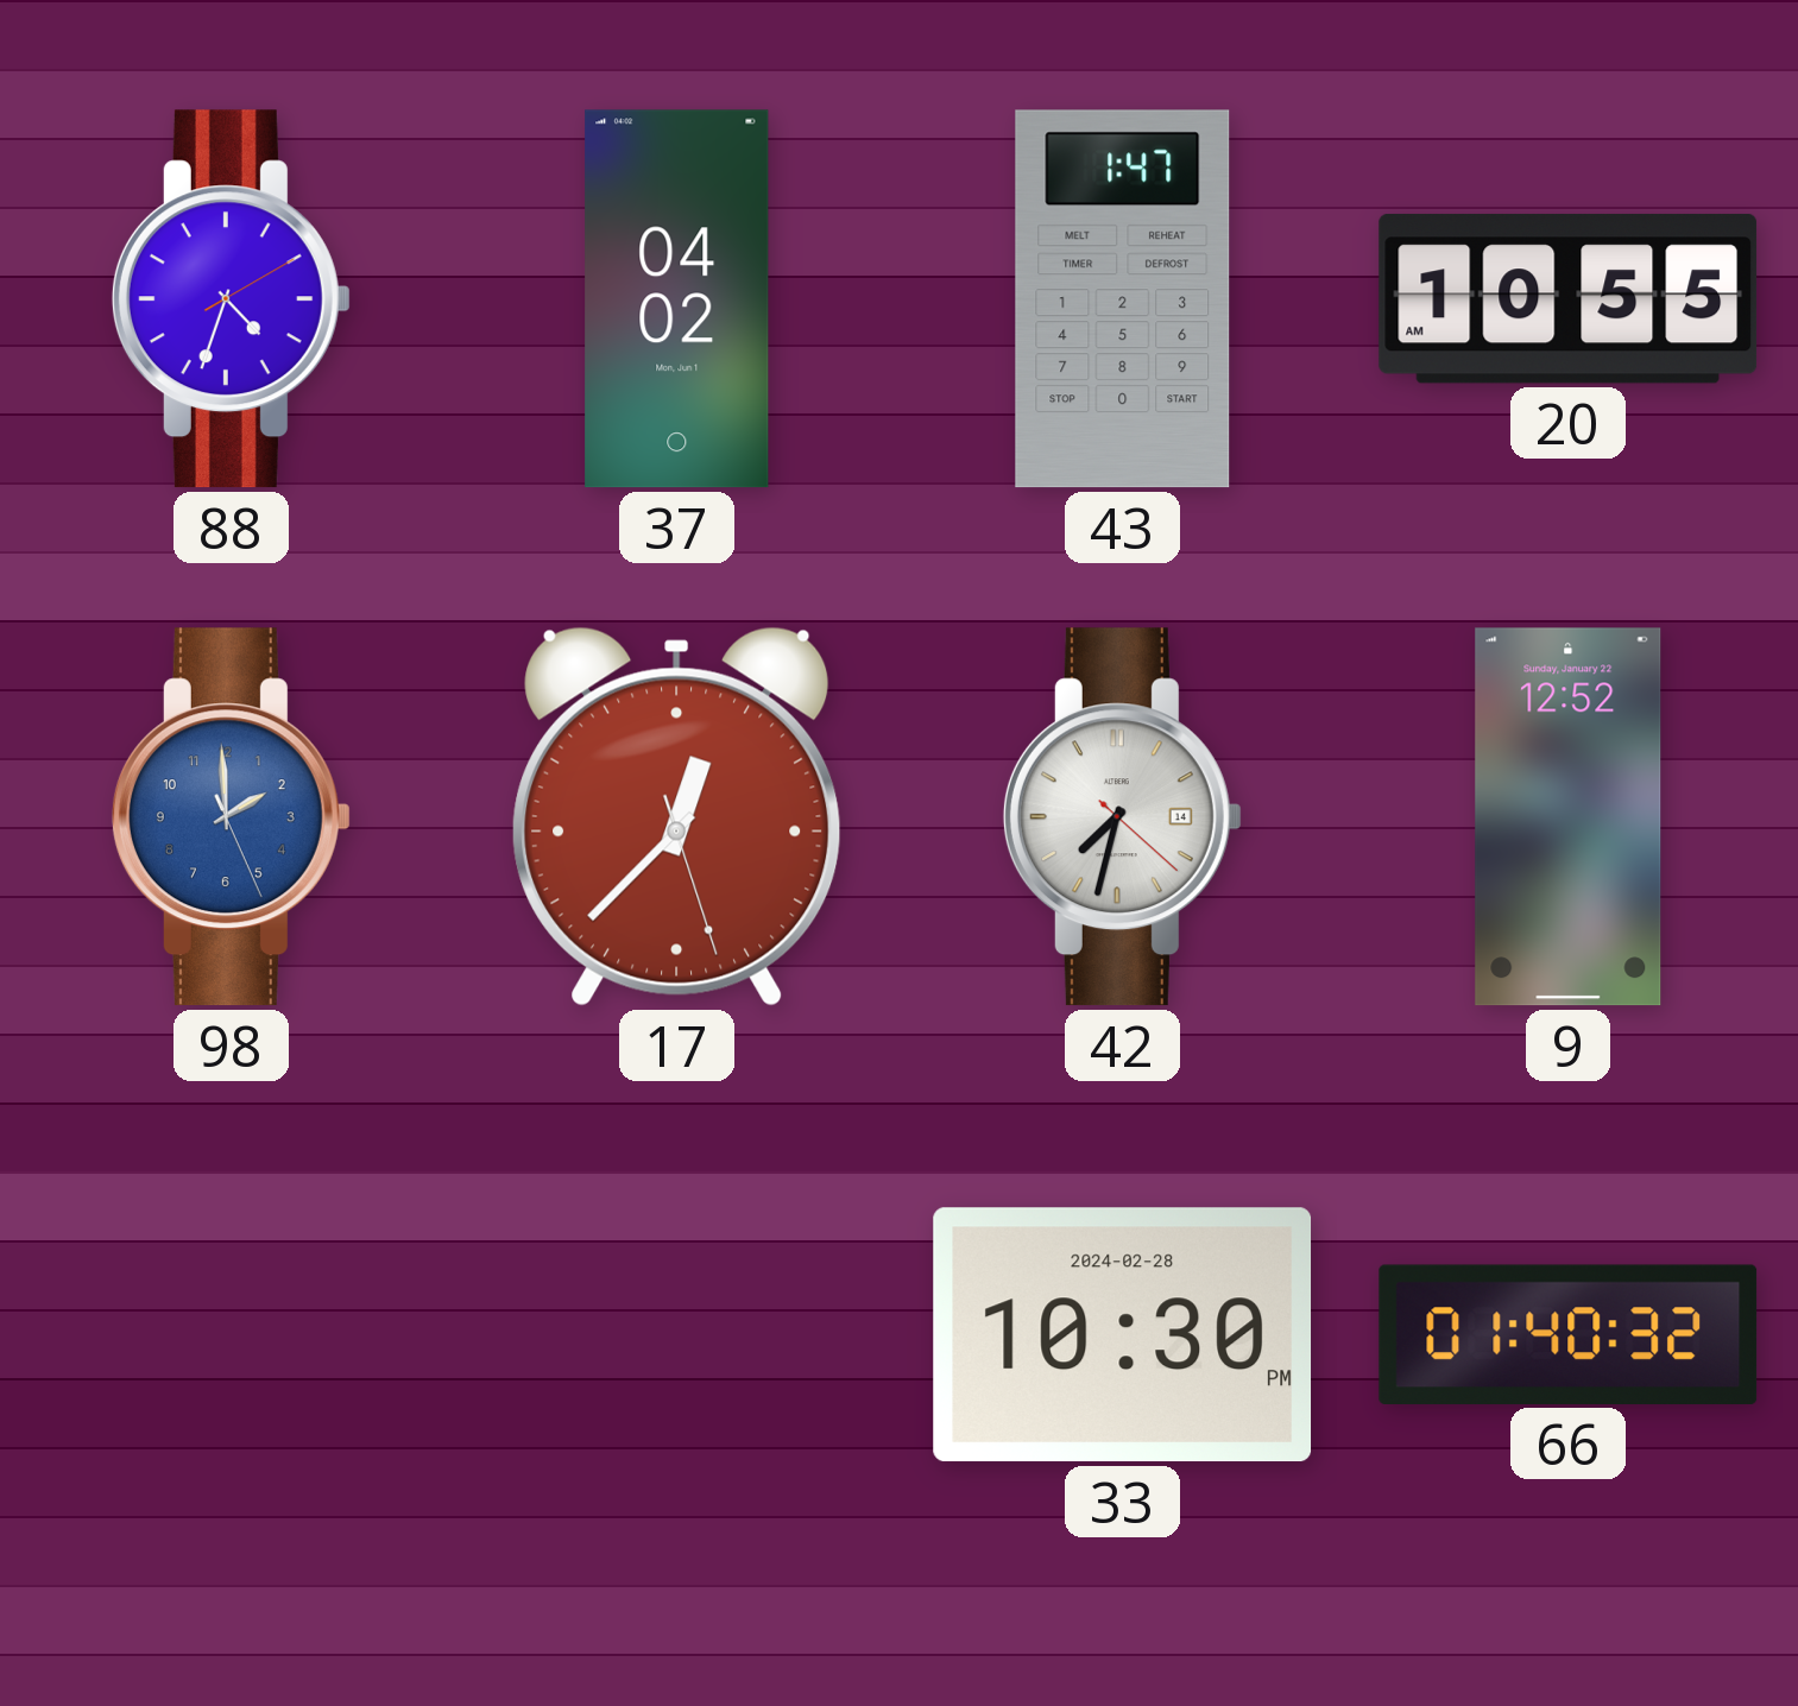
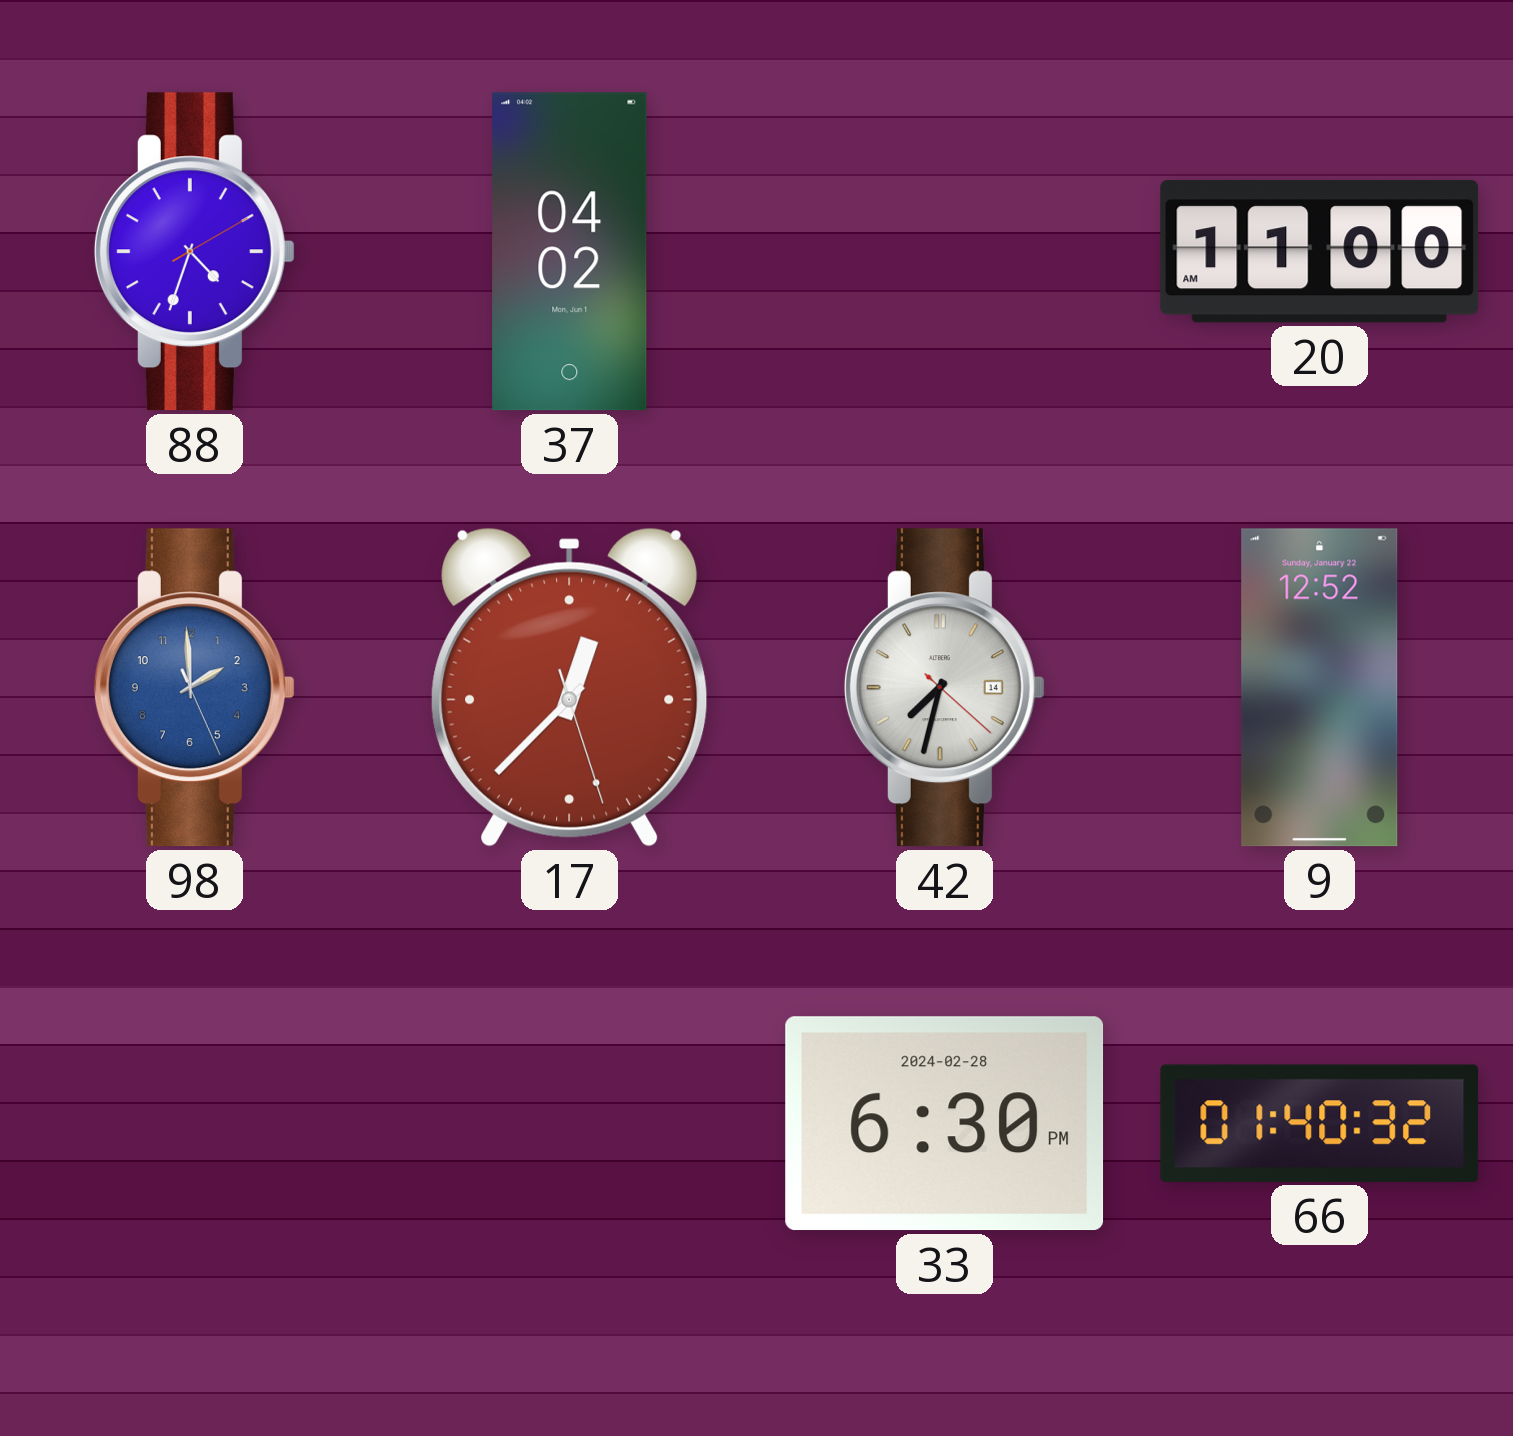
43: 1:47 -> none (1123, 299)
20: 10:55 -> 11:00 (1320, 251)
33: 10:30 -> 6:30 (945, 1124)
